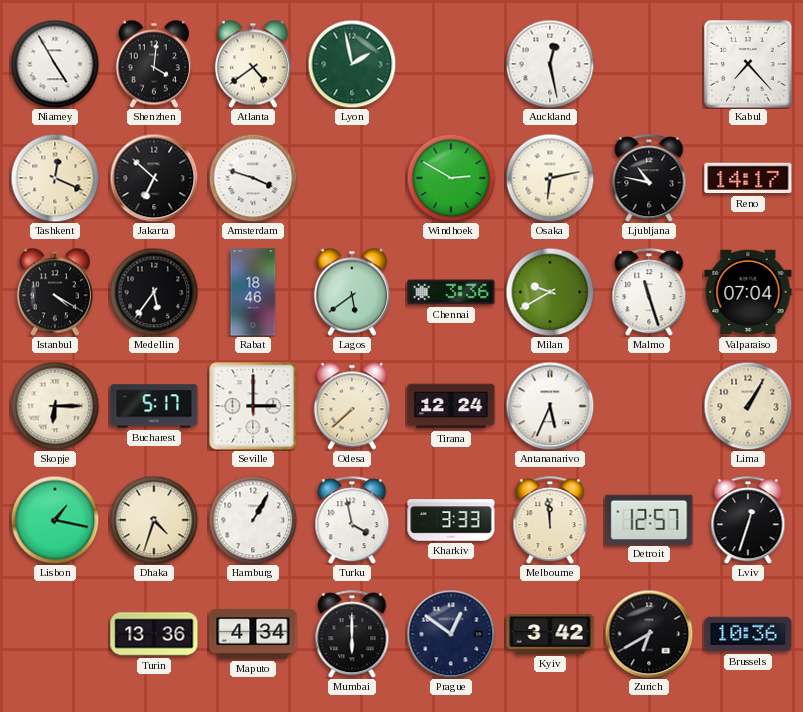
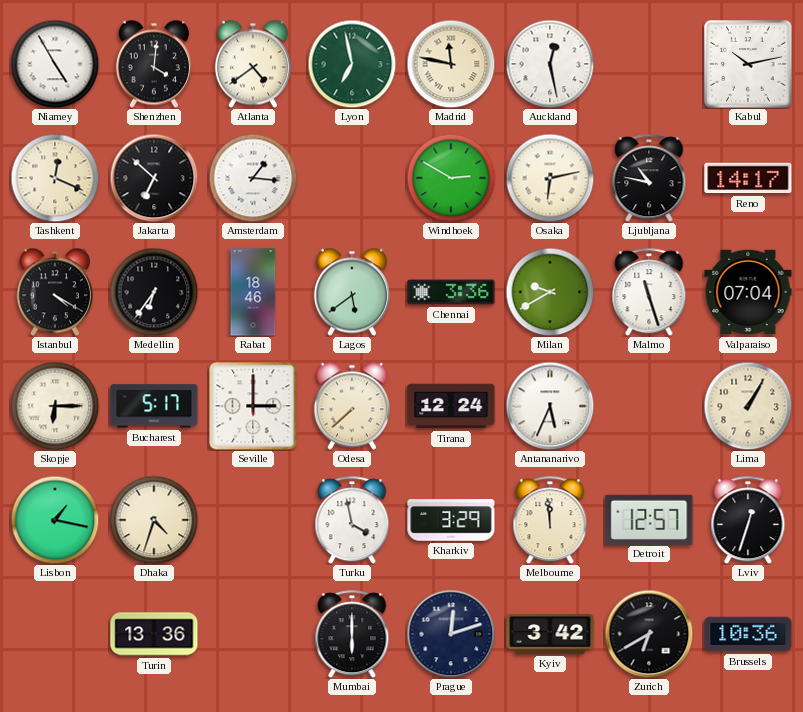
Lyon: 1:58 -> 6:58 (352, 64)
Madrid: none -> 11:47 (451, 64)
Kabul: 7:23 -> 10:13 (748, 64)
Amsterdam: 3:48 -> 1:16 (253, 178)
Medellin: 5:36 -> 6:36 (154, 292)
Hamburg: 1:05 -> none (253, 520)
Kharkiv: 3:33 -> 3:29 (451, 520)
Maputo: 4:34 -> none (253, 634)
Prague: 12:51 -> 12:12 (451, 634)
